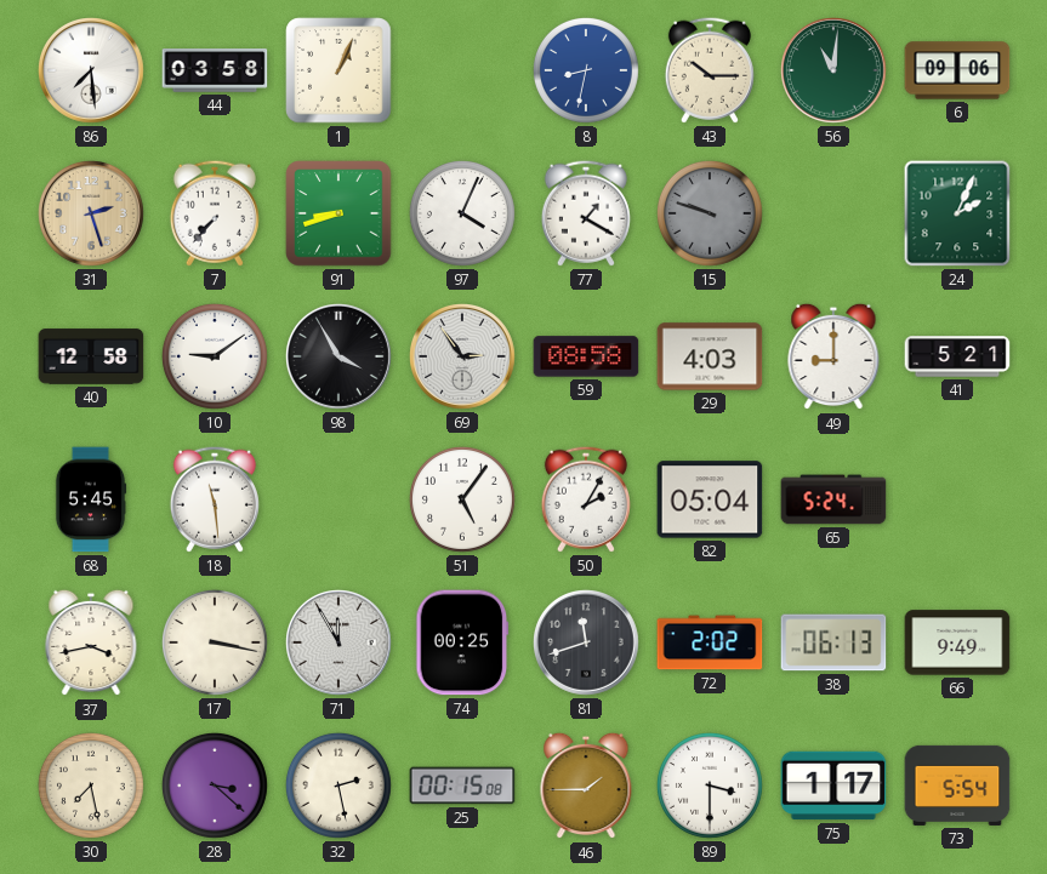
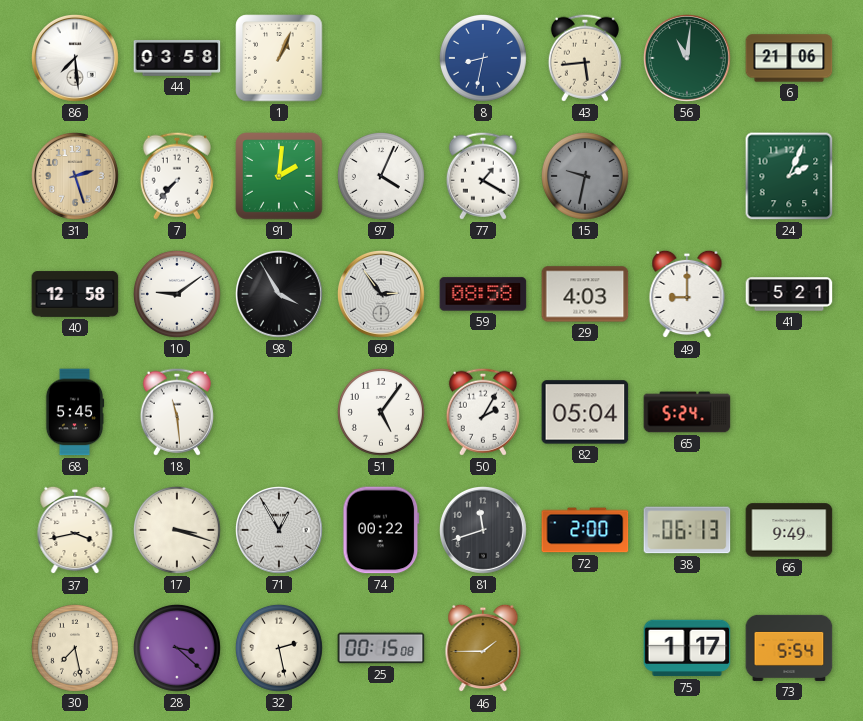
43: 10:15 -> 5:44 (585, 58)
6: 09:06 -> 21:06 (789, 58)
91: 8:42 -> 2:01 (279, 176)
15: 9:48 -> 9:32 (585, 176)
17: 3:17 -> 3:18 (177, 530)
71: 11:55 -> 12:55 (280, 531)
74: 00:25 -> 00:22 (381, 530)
72: 2:02 -> 2:00 (585, 530)
89: 3:30 -> none (710, 786)
